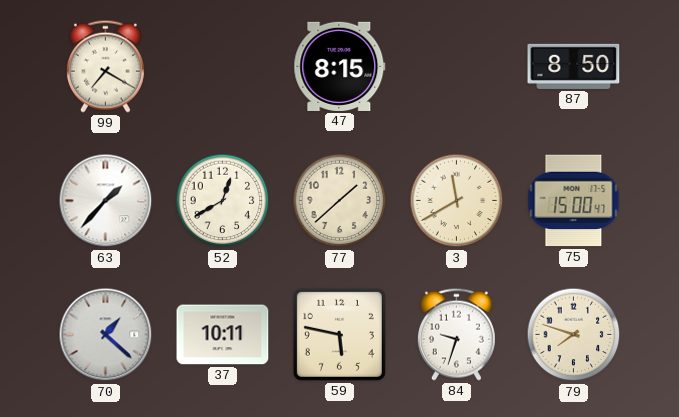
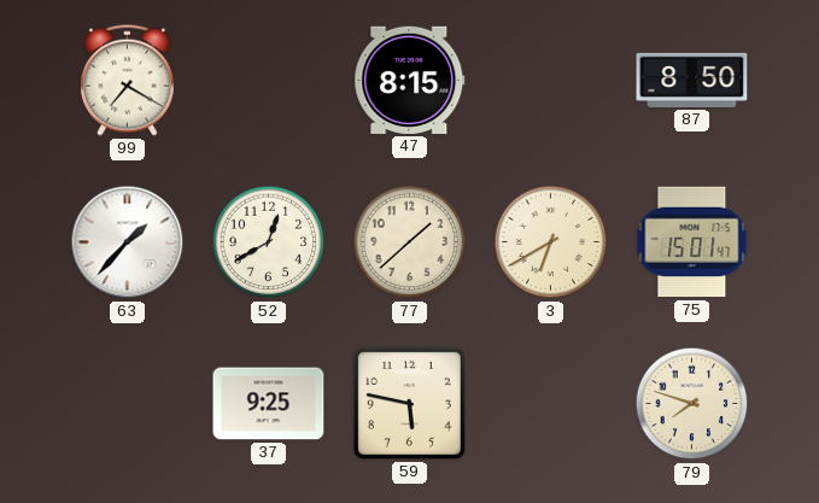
3: 11:40 -> 6:40 (551, 242)
75: 15:00 -> 15:01 (692, 242)
70: 1:22 -> none (106, 335)
37: 10:11 -> 9:25 (269, 404)
84: 9:33 -> none (456, 334)
